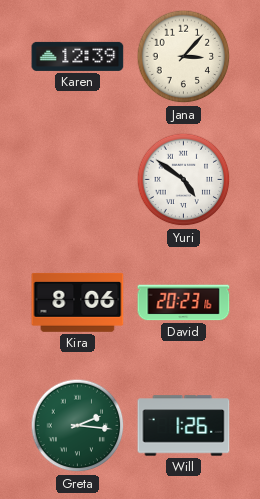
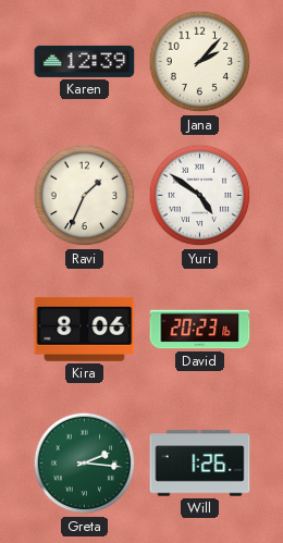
Jana: 3:07 -> 2:07 (200, 62)
Ravi: none -> 1:34 (85, 196)
